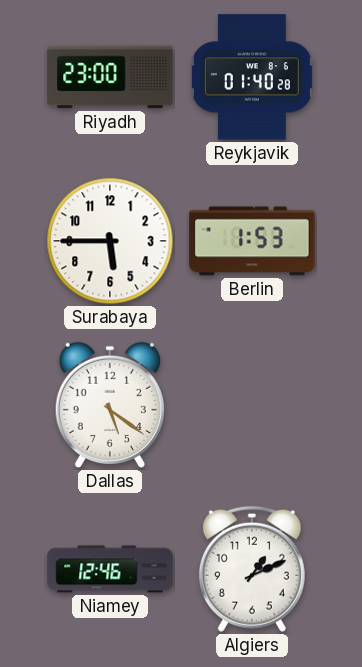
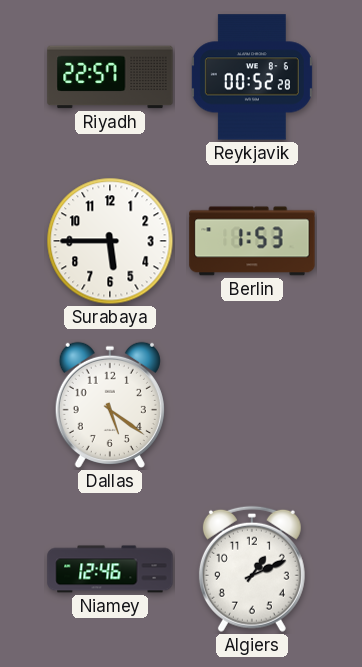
Riyadh: 23:00 -> 22:57 (110, 77)
Reykjavik: 01:40 -> 00:52 (252, 77)
